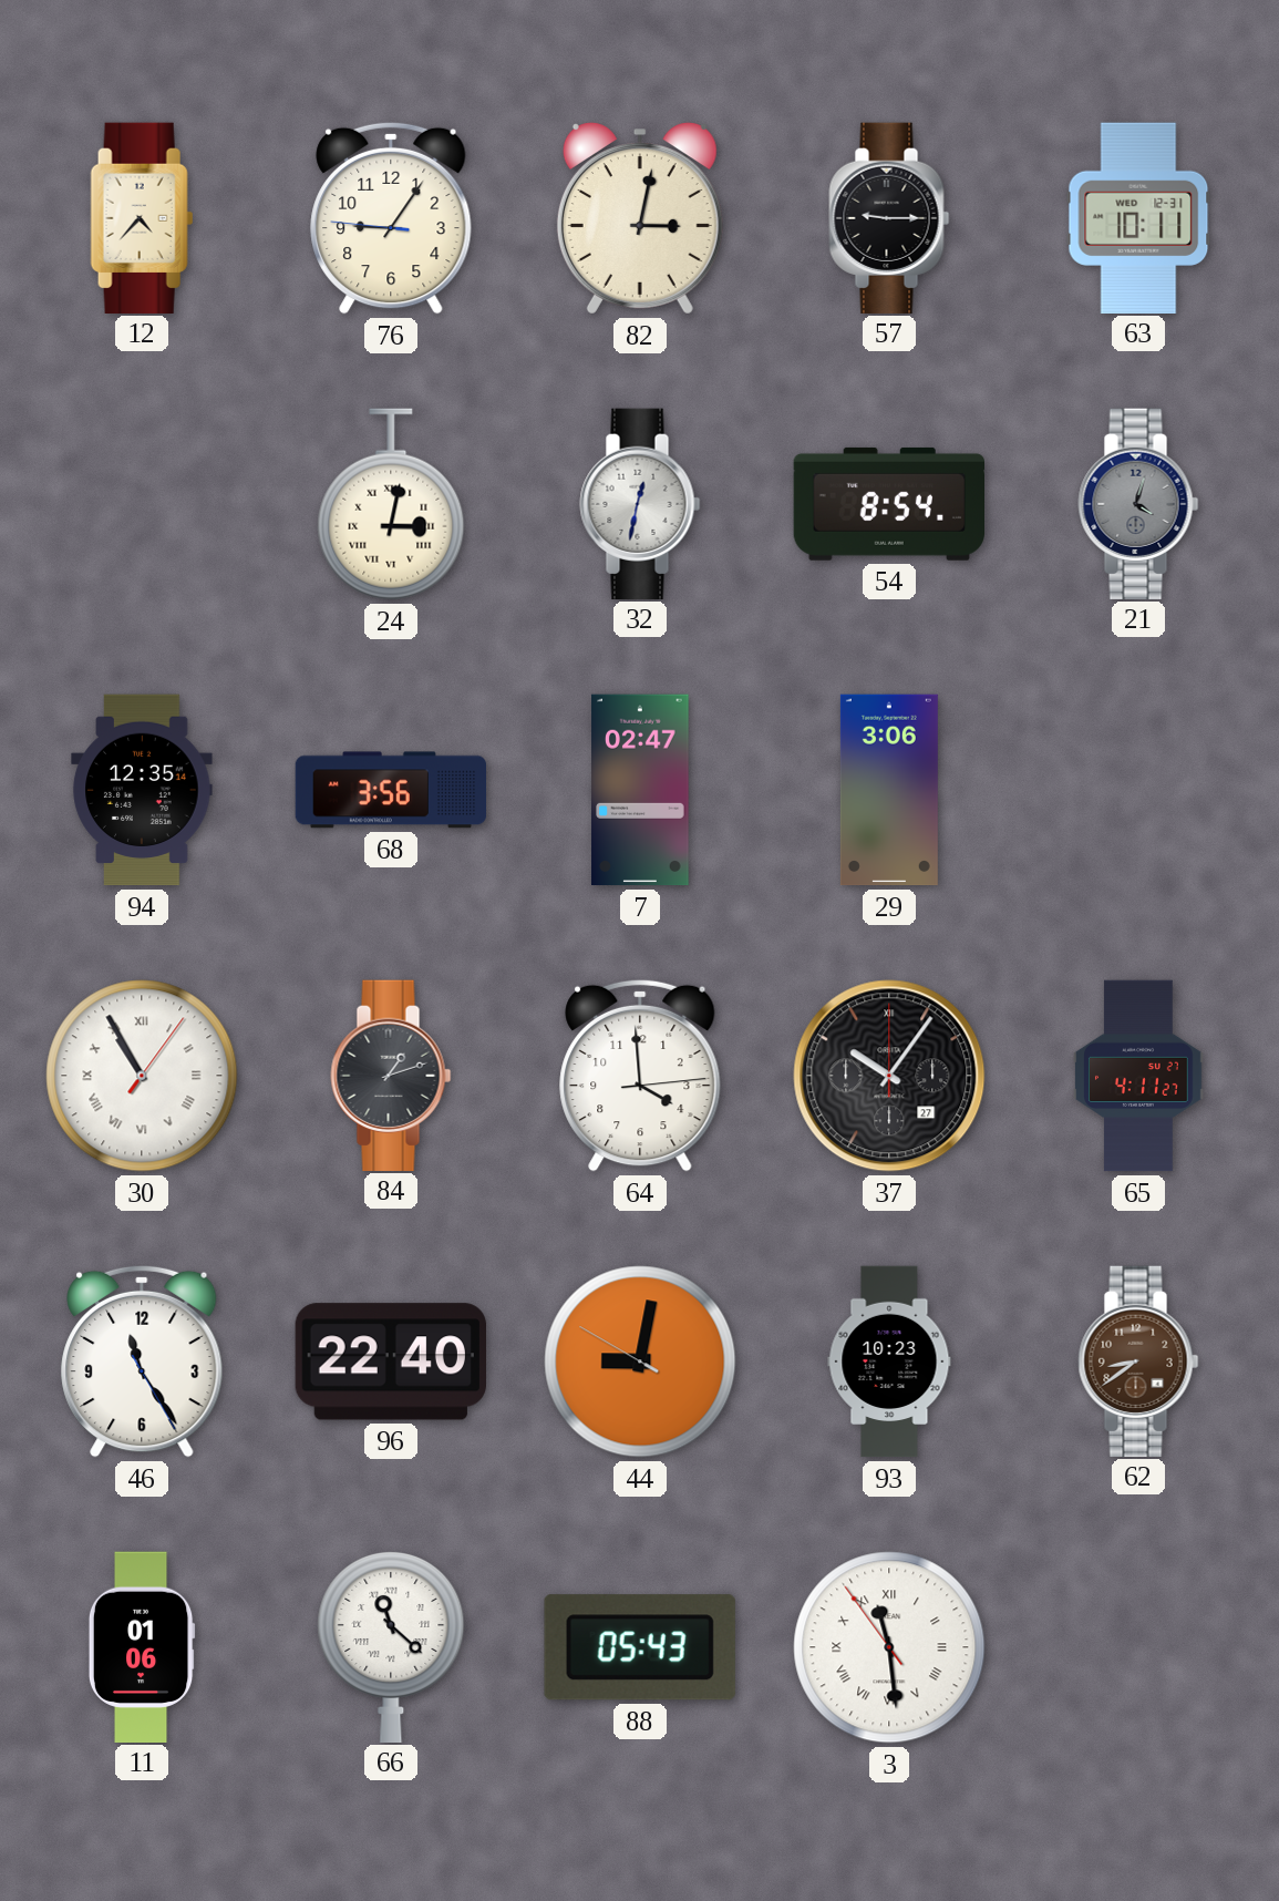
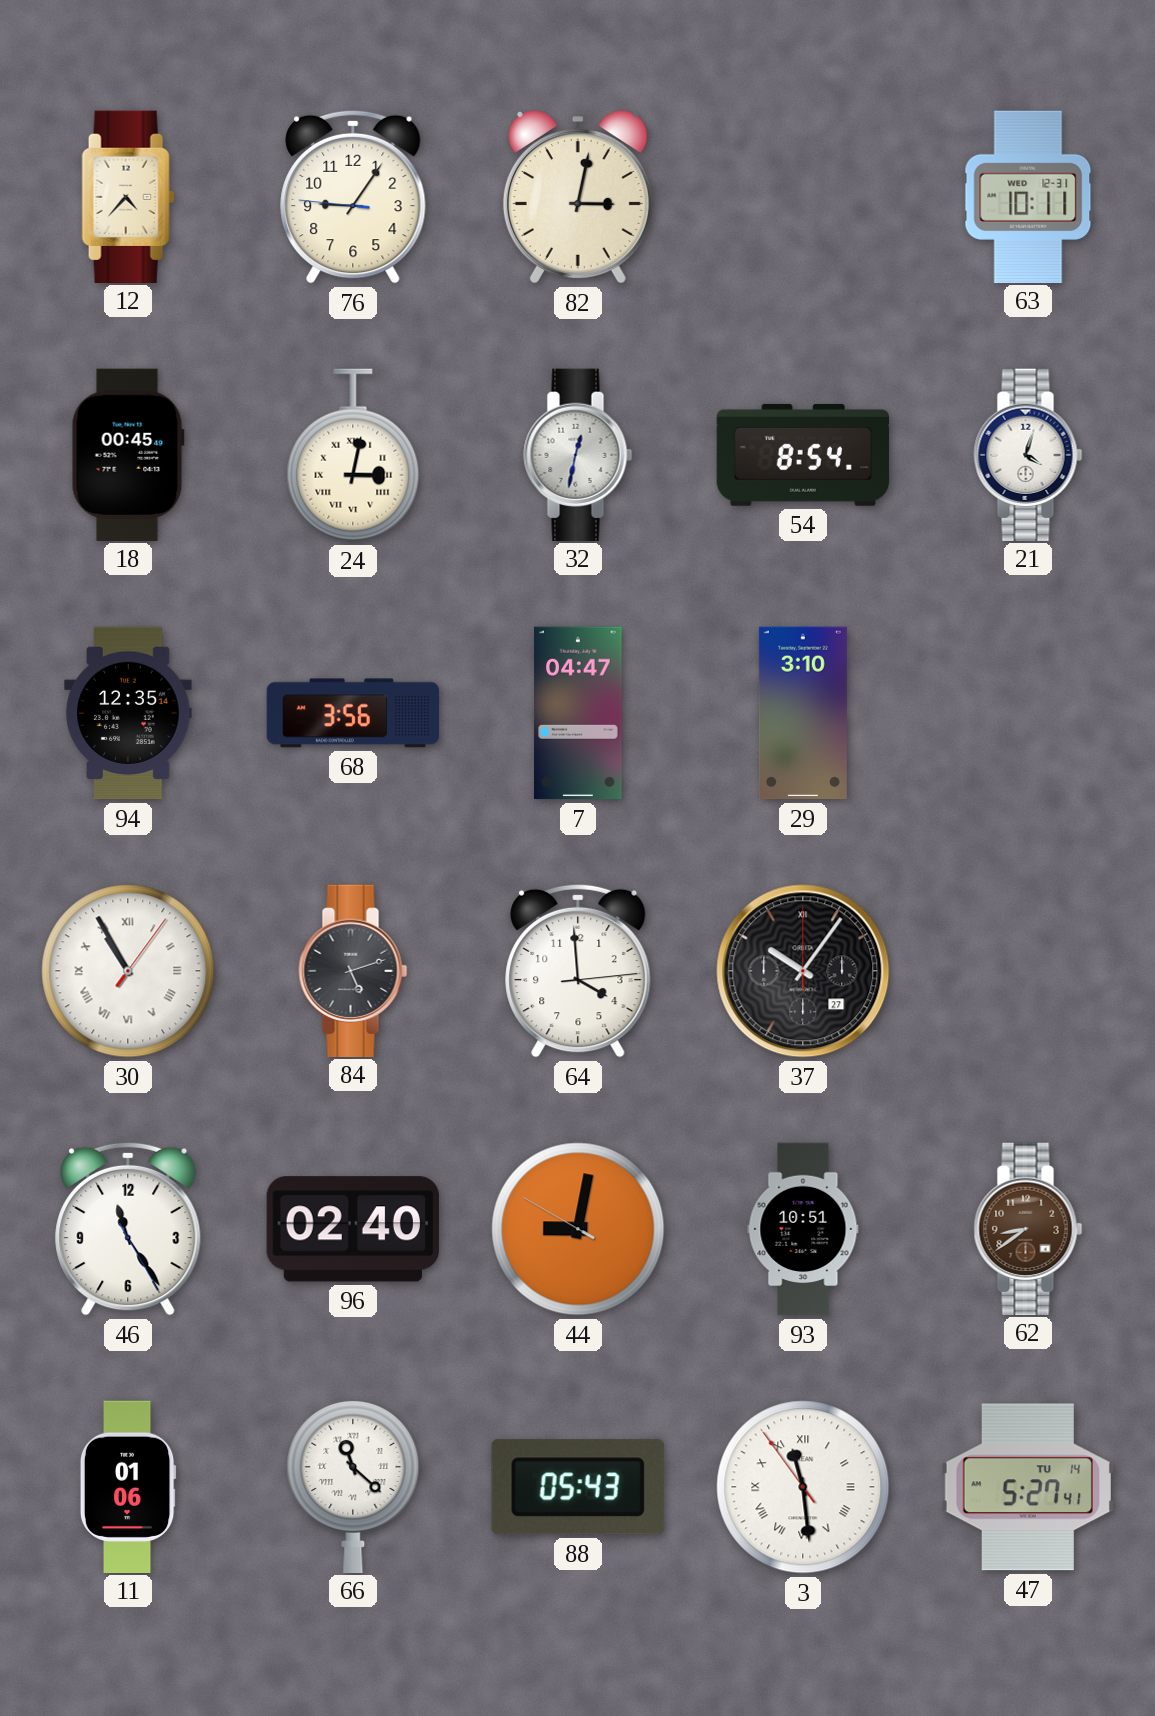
57: 9:15 -> none (889, 217)
18: none -> 00:45 (128, 454)
21 dial: grey -> white (1028, 454)
7: 02:47 -> 04:47 (578, 713)
29: 3:06 -> 3:10 (803, 713)
84: 1:12 -> 5:12 (353, 970)
65: 4:11 -> none (1139, 1076)
96: 22:40 -> 02:40 (353, 1229)
93: 10:23 -> 10:51 (803, 1229)
47: none -> 5:27 (1028, 1487)
